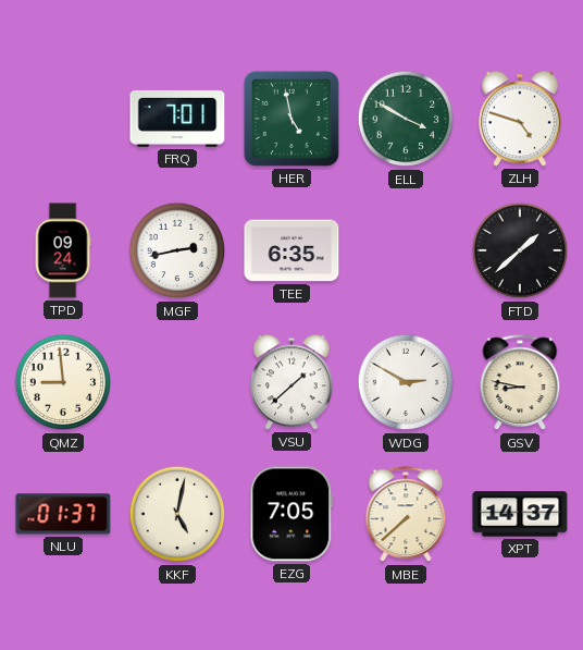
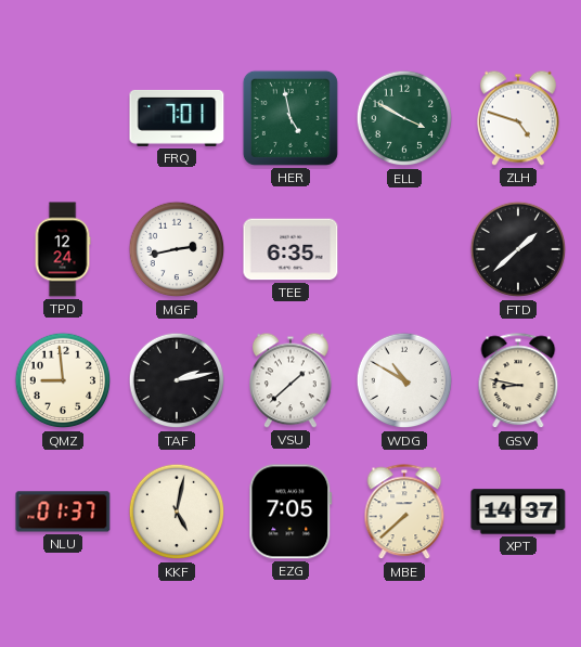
TPD: 09:24 -> 12:24 (63, 249)
TAF: none -> 2:13 (177, 380)
WDG: 2:50 -> 10:50 (404, 380)
